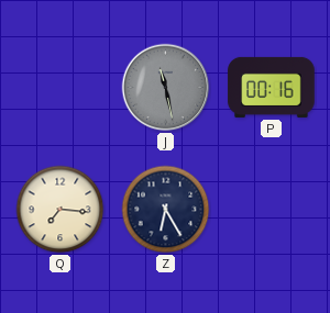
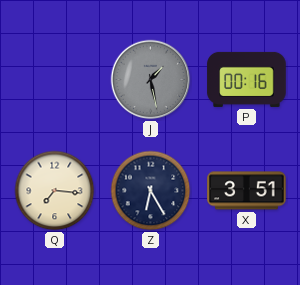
J: 11:28 -> 1:28 (151, 80)
X: none -> 3:51 (247, 191)
